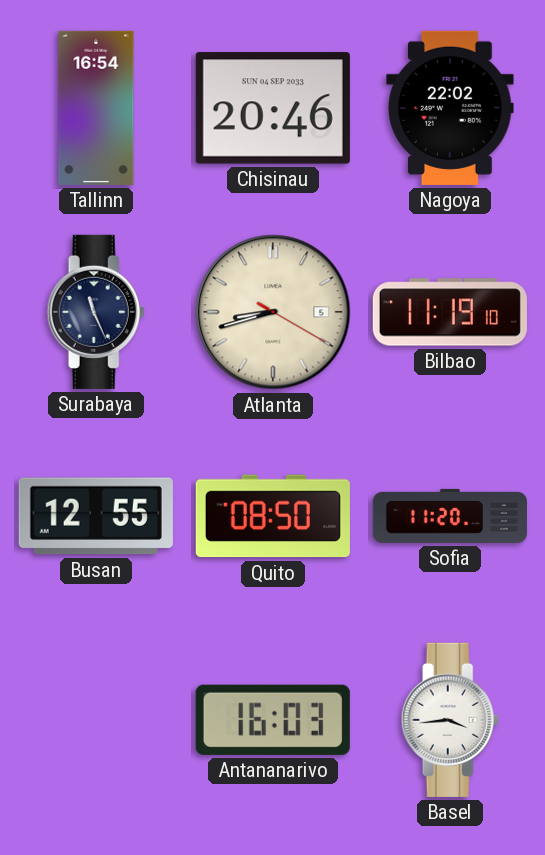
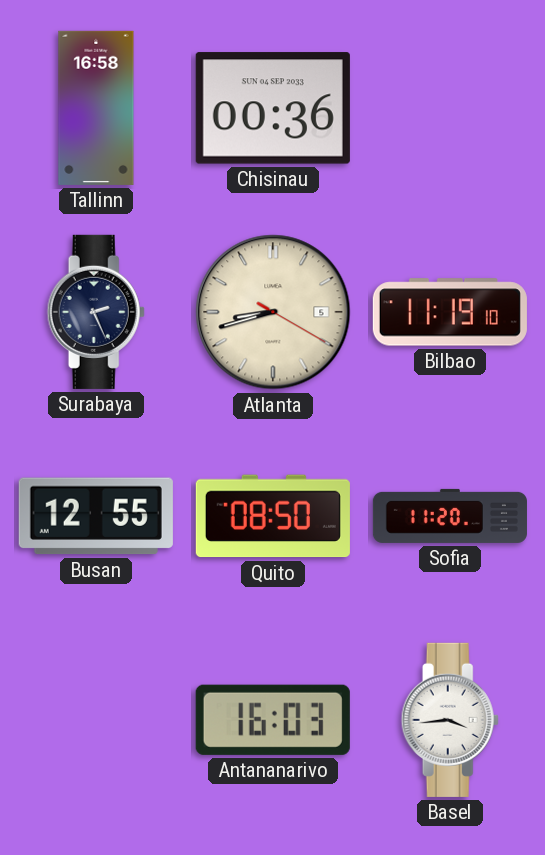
Tallinn: 16:54 -> 16:58 (96, 108)
Chisinau: 20:46 -> 00:36 (273, 108)
Nagoya: 22:02 -> none (450, 108)
Surabaya: 11:26 -> 2:26 (96, 312)
